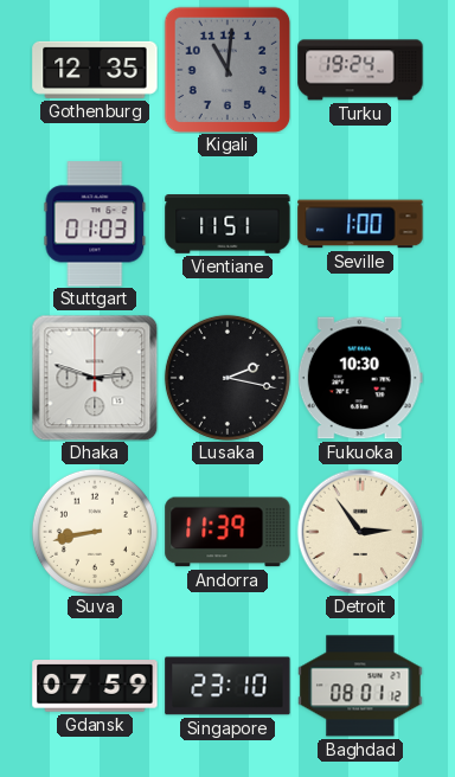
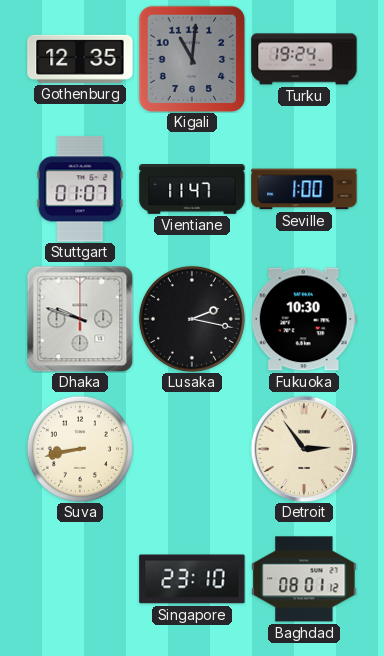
Stuttgart: 01:03 -> 01:07 (80, 189)
Vientiane: 11:51 -> 11:47 (192, 190)
Dhaka: 2:48 -> 9:48 (80, 319)
Andorra: 11:39 -> none (227, 532)
Gdansk: 07:59 -> none (95, 686)
